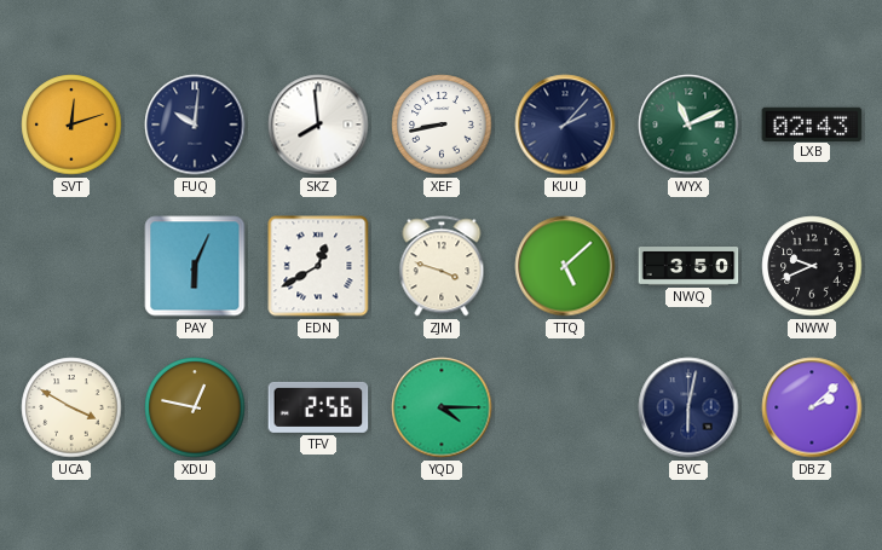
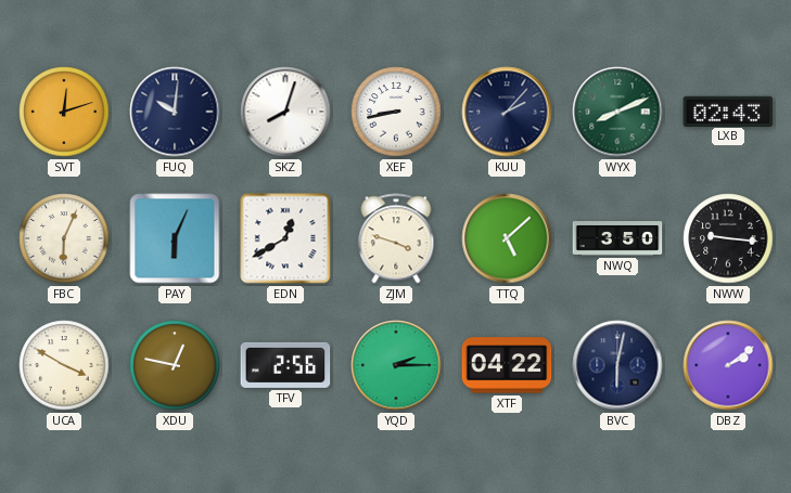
SKZ: 7:59 -> 8:03 (285, 112)
WYX: 11:11 -> 8:11 (617, 112)
FBC: none -> 6:04 (64, 238)
NWW: 9:41 -> 9:16 (728, 238)
YQD: 4:15 -> 2:15 (396, 365)
XTF: none -> 04:22 (507, 365)
DBZ: 2:08 -> 2:09 (728, 365)
